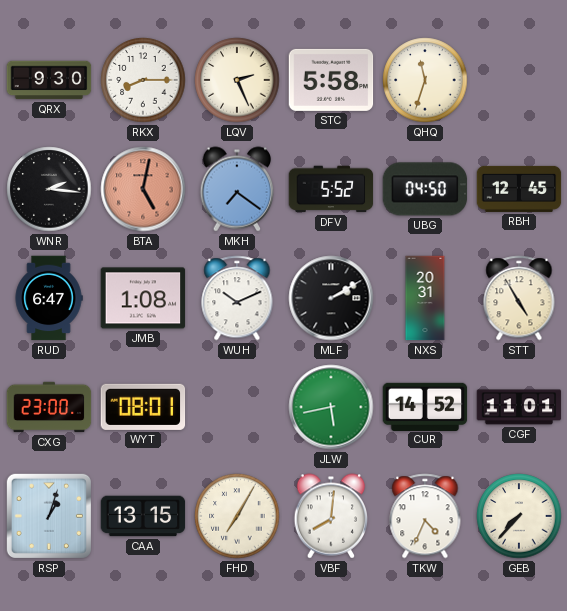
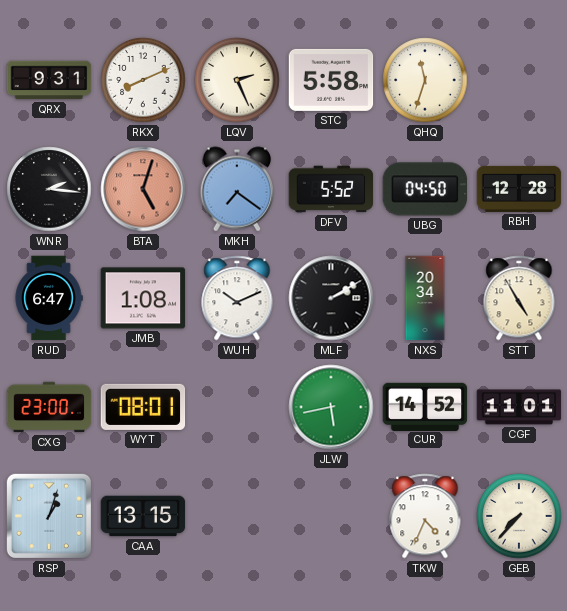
QRX: 9:30 -> 9:31 (49, 80)
RKX: 8:15 -> 8:11 (143, 80)
BTA: 5:02 -> 5:03 (143, 189)
RBH: 12:45 -> 12:28 (519, 189)
NXS: 20:31 -> 20:34 (425, 298)
FHD: 7:05 -> none (237, 516)
VBF: 8:01 -> none (331, 516)
